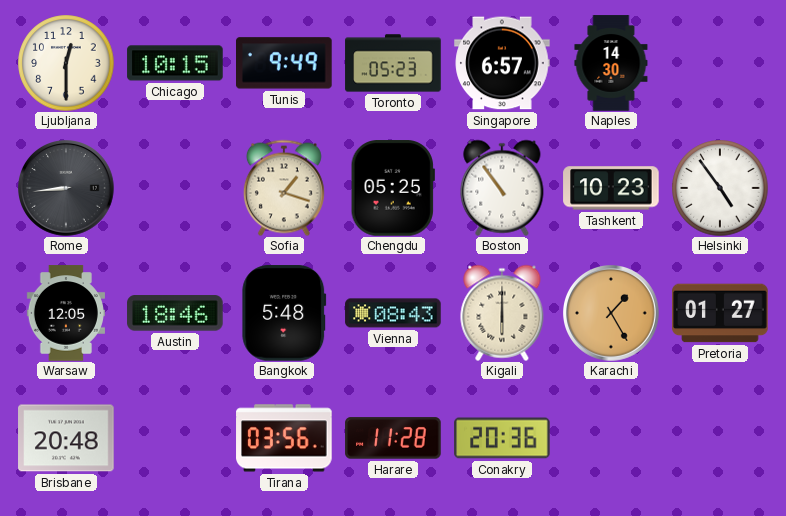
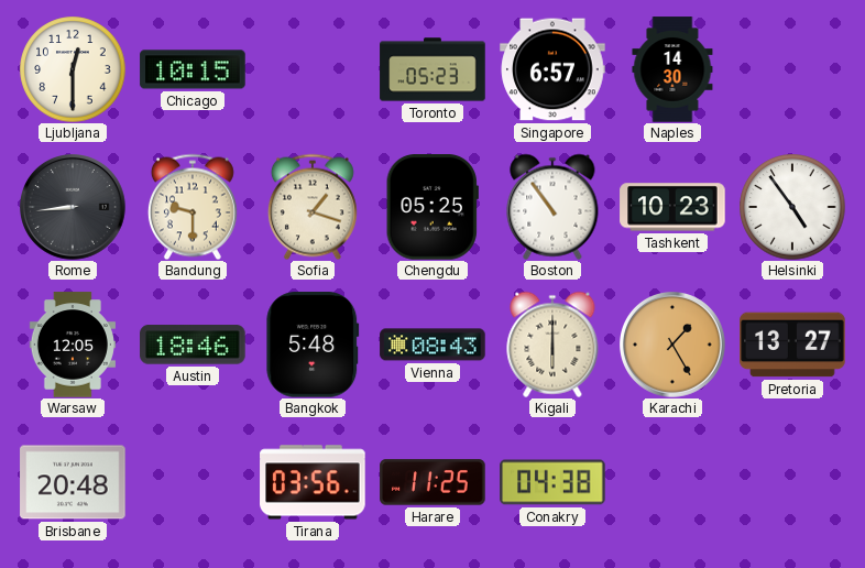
Tunis: 9:49 -> none (285, 63)
Bandung: none -> 9:30 (193, 207)
Pretoria: 01:27 -> 13:27 (792, 345)
Harare: 11:28 -> 11:25 (432, 482)
Conakry: 20:36 -> 04:38 (552, 482)
